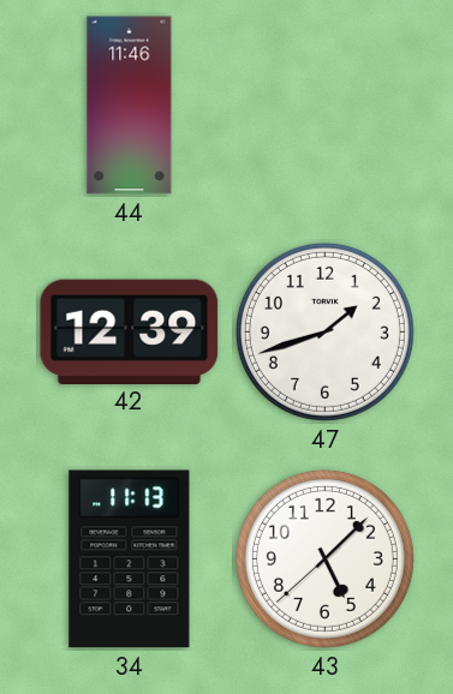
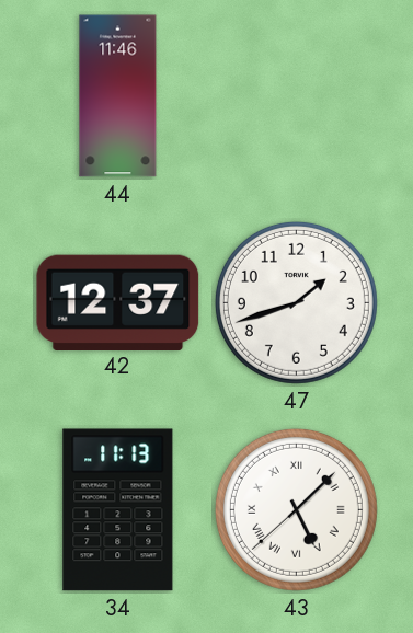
42: 12:39 -> 12:37 (118, 302)
43 numerals: Arabic -> Roman (296, 509)
